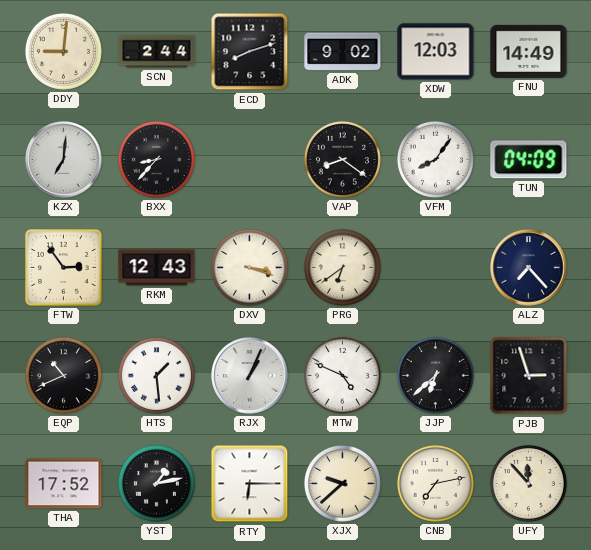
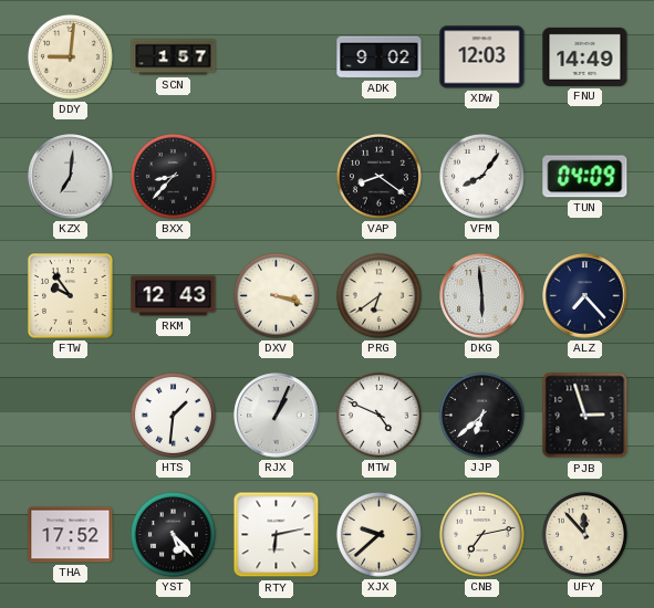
SCN: 2:44 -> 1:57 (174, 57)
ECD: 8:12 -> none (250, 52)
FTW: 2:54 -> 9:54 (71, 296)
DKG: none -> 5:59 (482, 296)
EQP: 10:41 -> none (63, 375)
HTS: 1:29 -> 1:31 (173, 415)
YST: 1:13 -> 5:23 (173, 534)
RTY: 6:15 -> 6:13 (277, 535)
